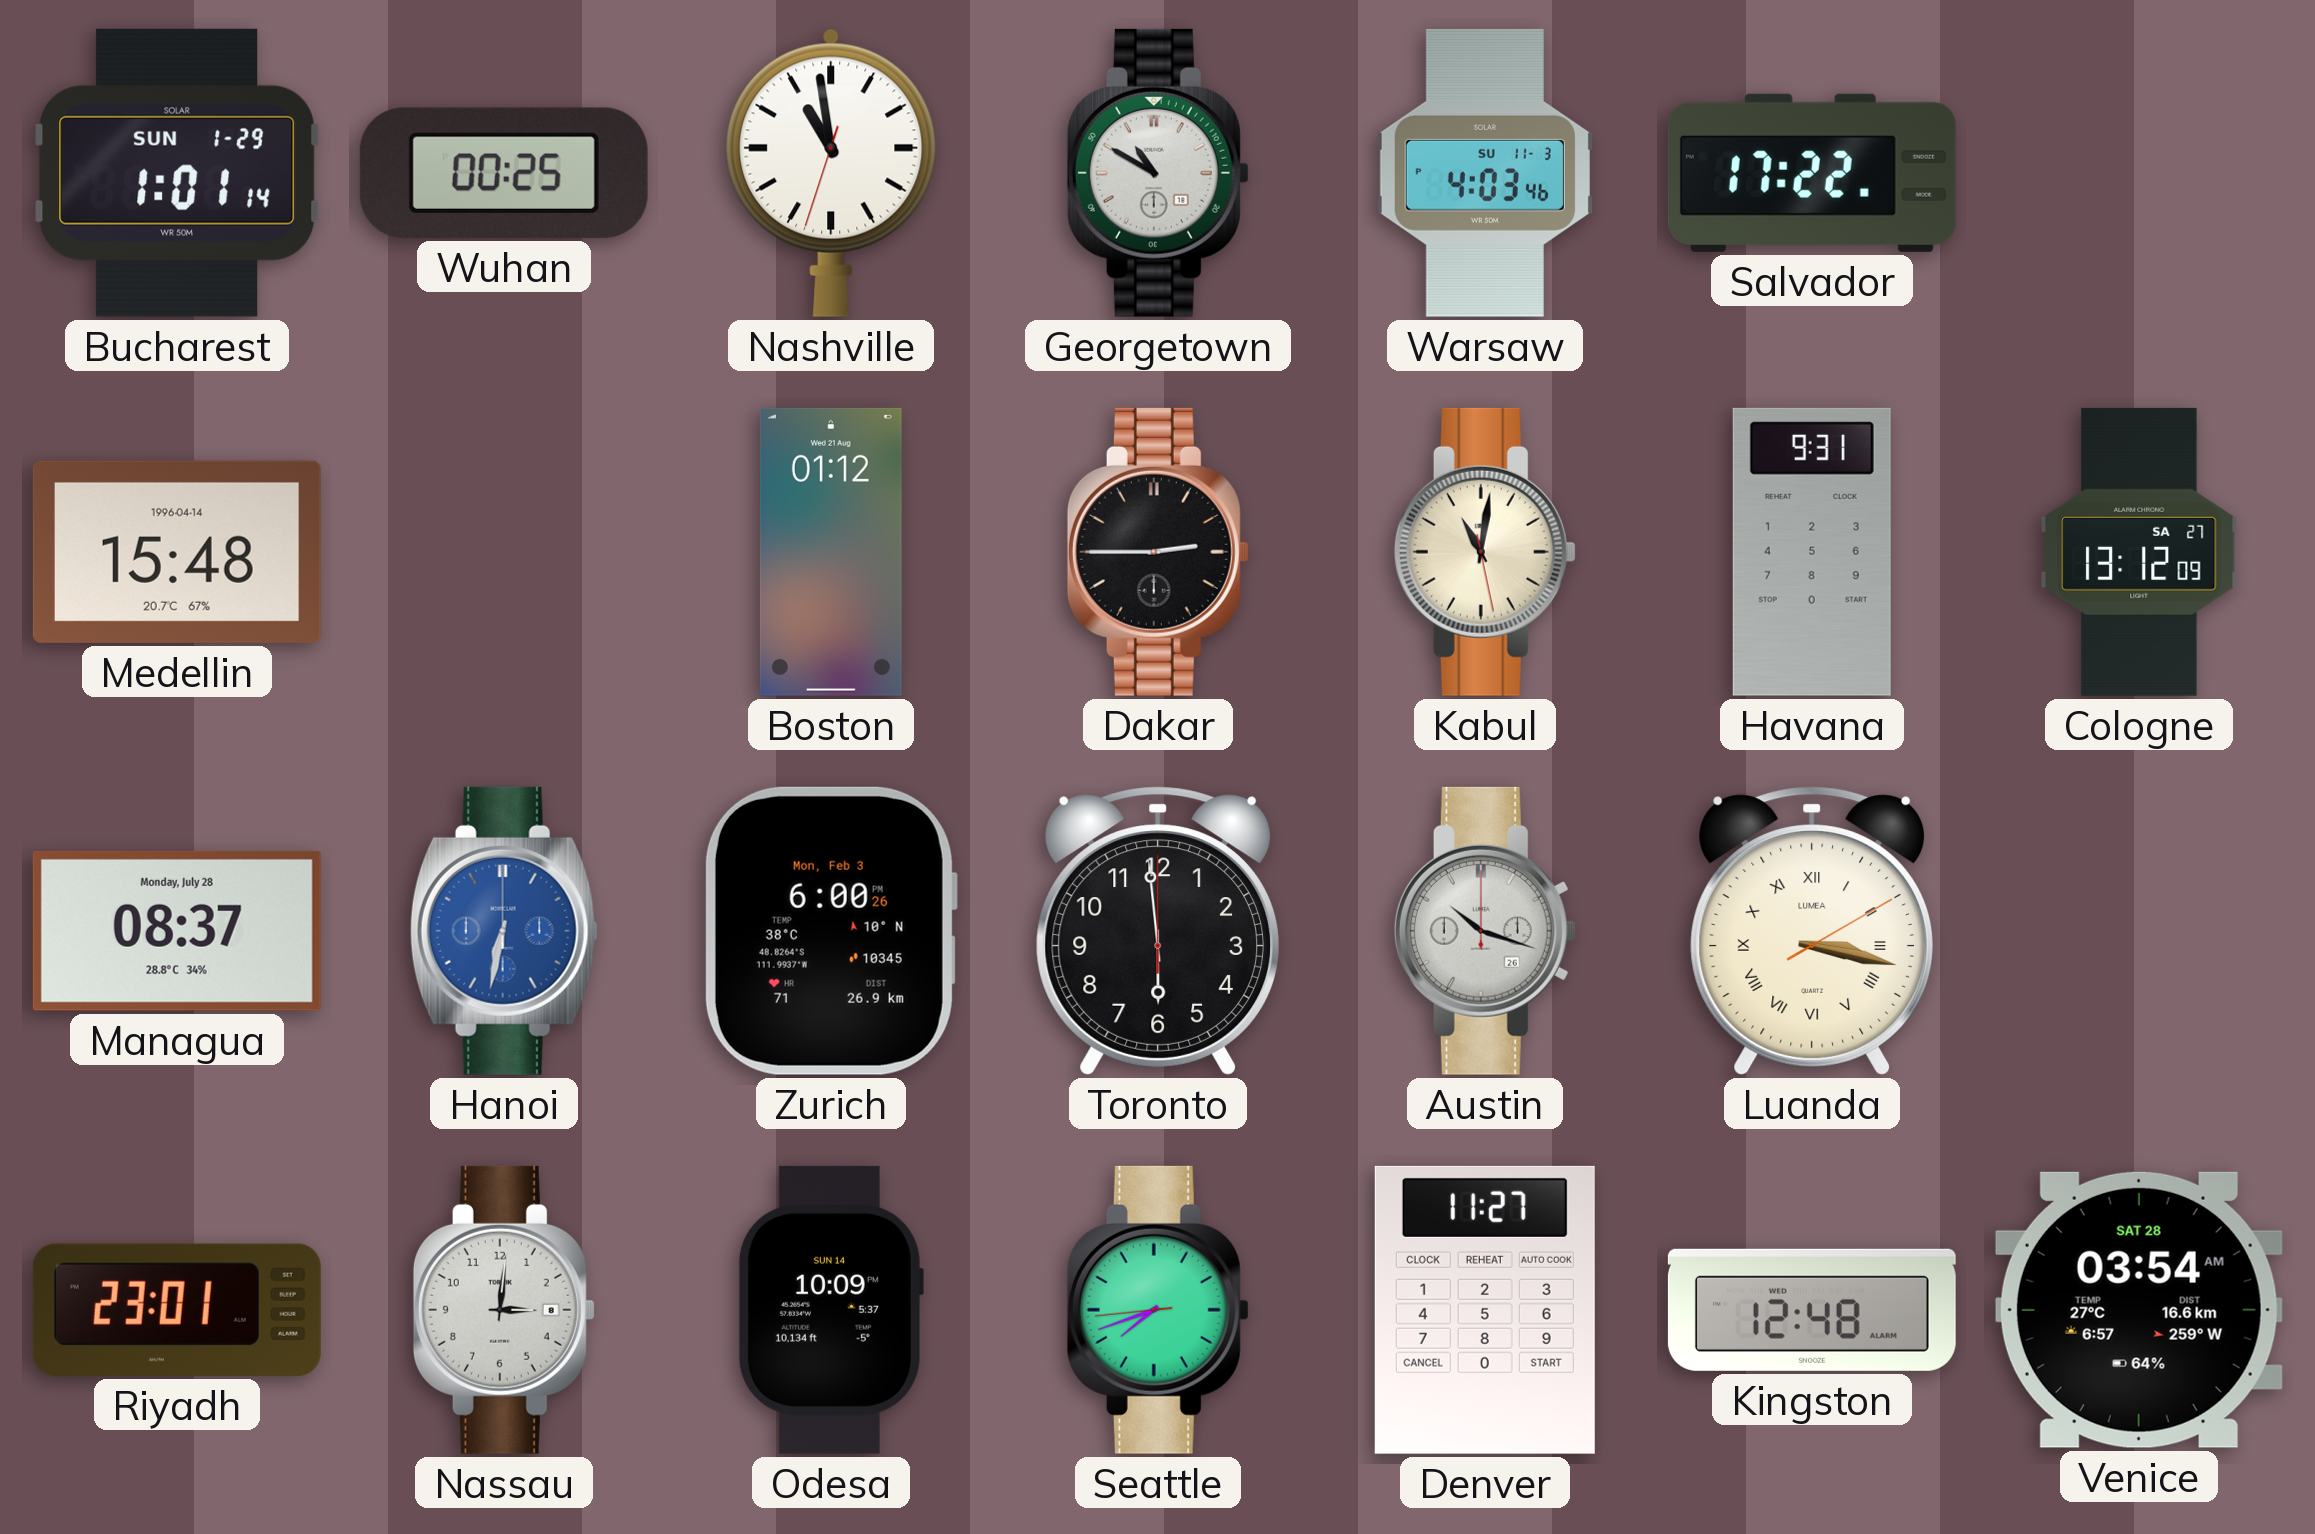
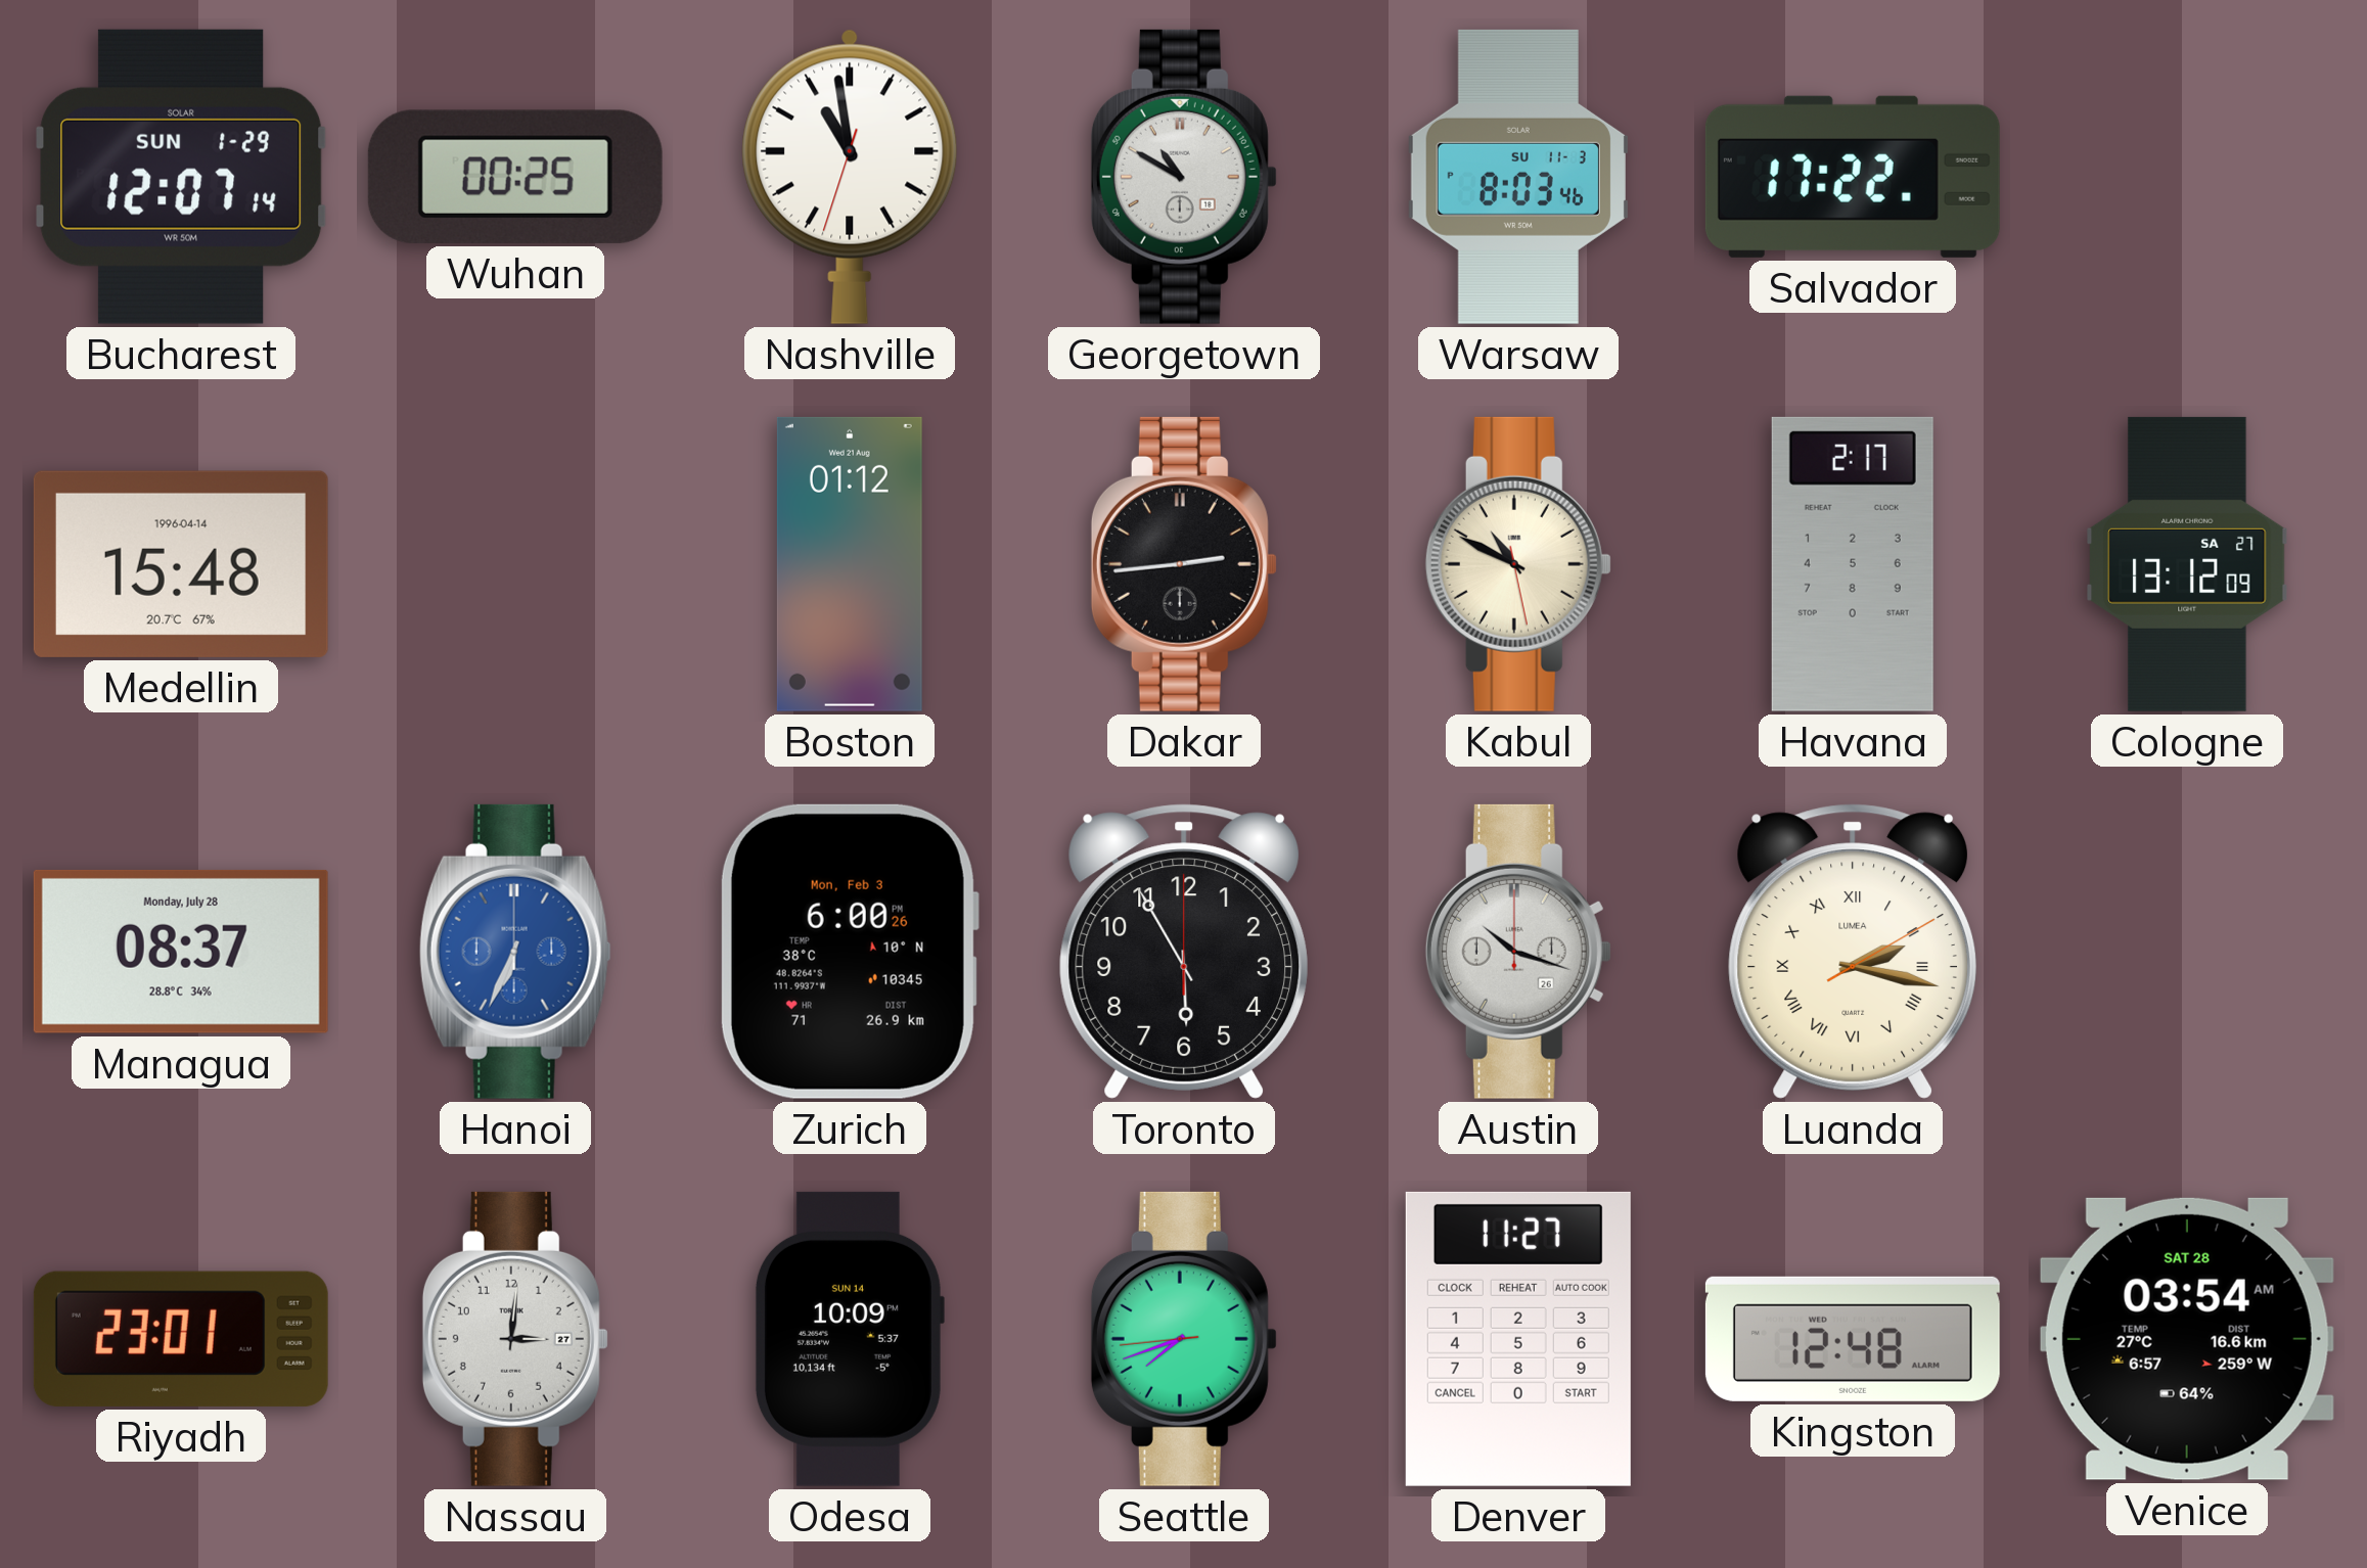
Bucharest: 1:01 -> 12:07 (181, 177)
Warsaw: 4:03 -> 8:03 (1518, 177)
Dakar: 2:45 -> 2:44 (1184, 564)
Kabul: 11:01 -> 10:49 (1518, 564)
Havana: 9:31 -> 2:17 (1853, 564)
Hanoi: 6:32 -> 6:34 (515, 952)
Toronto: 5:59 -> 5:55 (1184, 952)
Luanda: 3:17 -> 2:17 (1853, 952)
Nassau date: 8 -> 27 (515, 1339)
